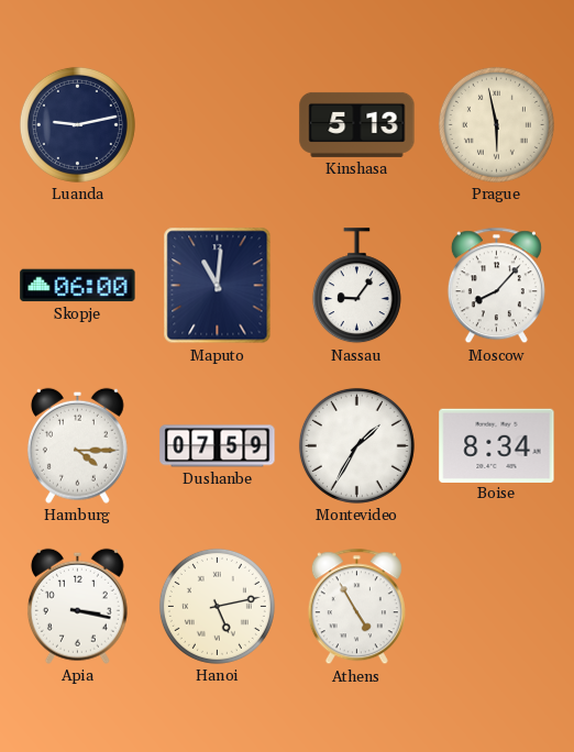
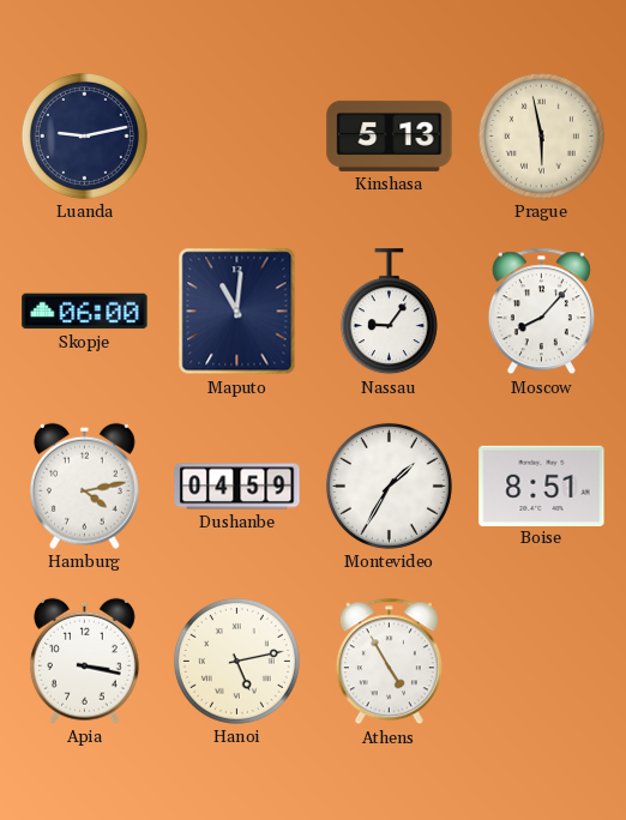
Hamburg: 4:15 -> 4:13 (84, 486)
Dushanbe: 07:59 -> 04:59 (237, 487)
Boise: 8:34 -> 8:51 (542, 486)
